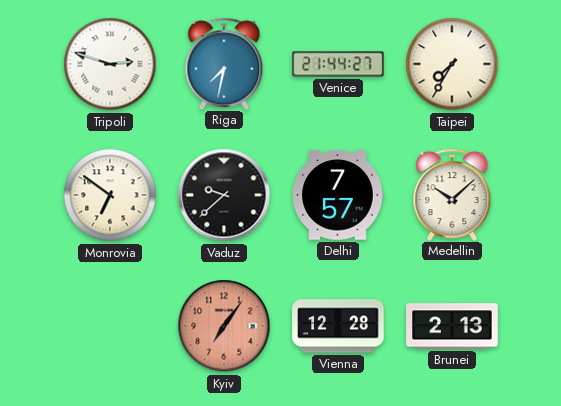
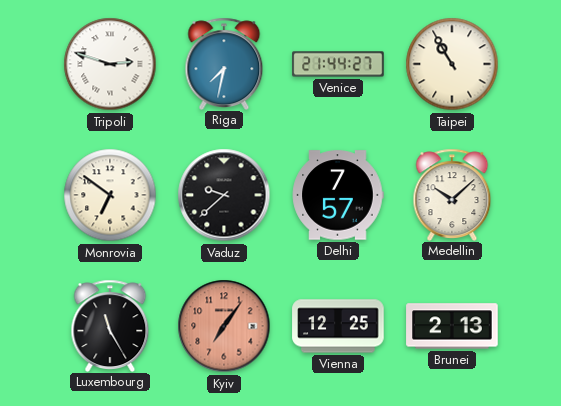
Taipei: 7:35 -> 10:55 (452, 64)
Luxembourg: none -> 11:25 (110, 325)
Vienna: 12:28 -> 12:25 (338, 326)
